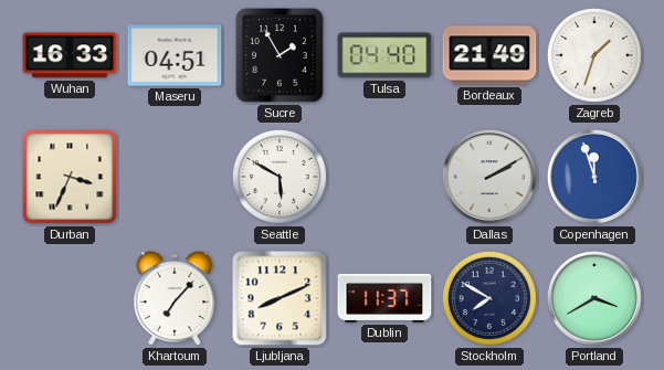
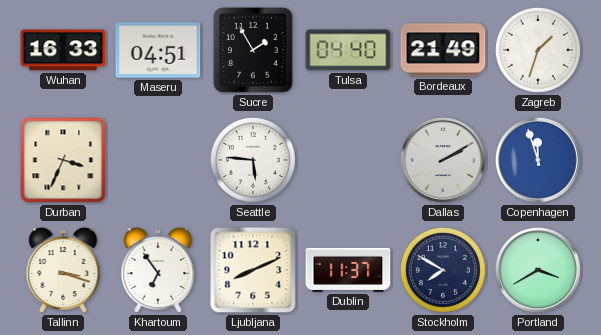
Seattle: 5:50 -> 5:46 (253, 160)
Tallinn: none -> 3:18 (63, 270)
Khartoum: 7:07 -> 6:54 (158, 270)
